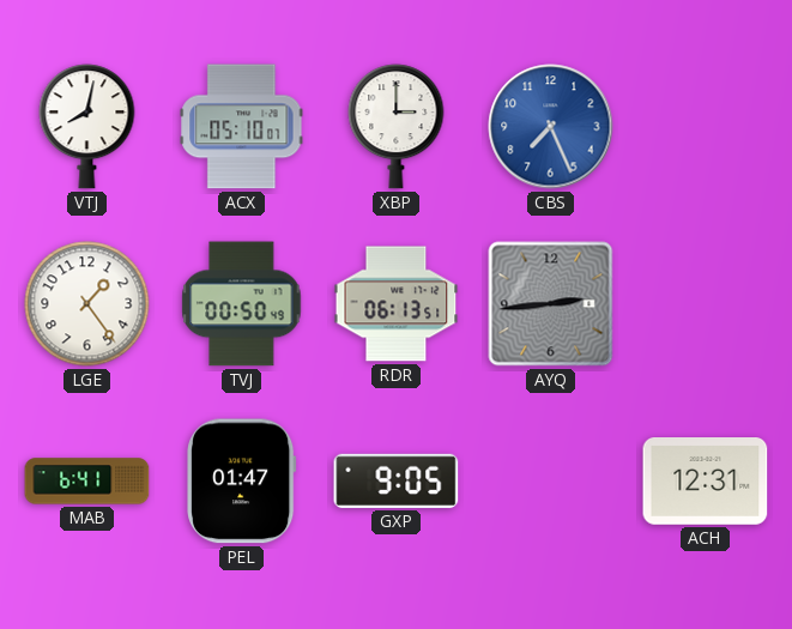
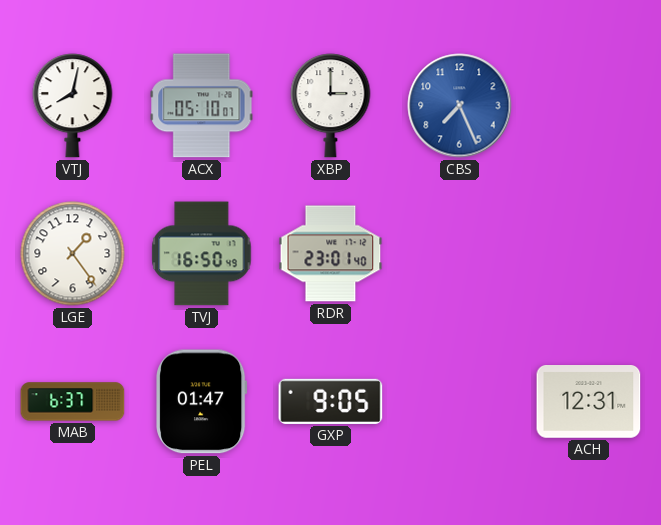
TVJ: 00:50 -> 16:50 (202, 254)
RDR: 06:13 -> 23:01 (331, 254)
AYQ: 2:44 -> none (551, 304)
MAB: 6:41 -> 6:37 (73, 402)
